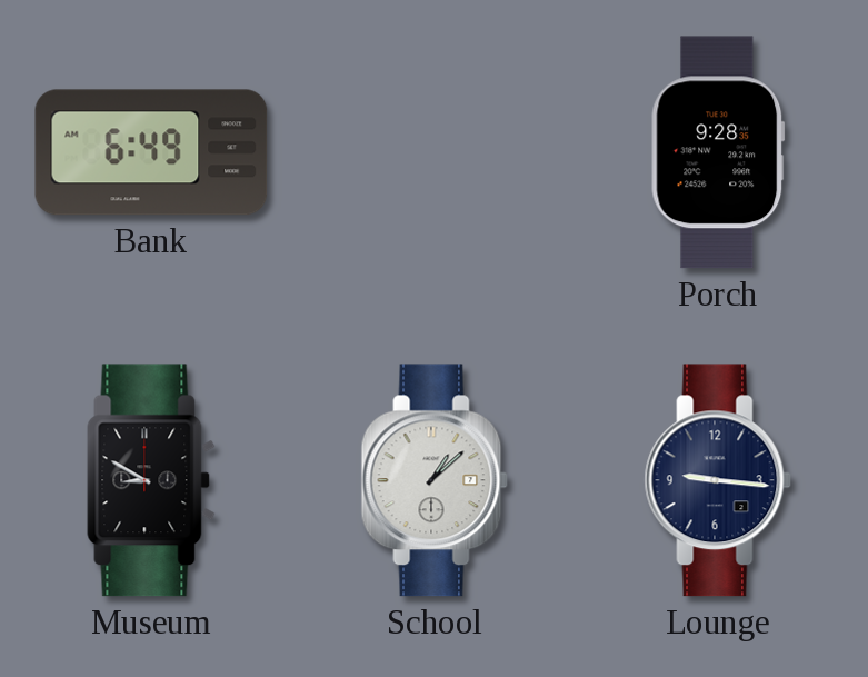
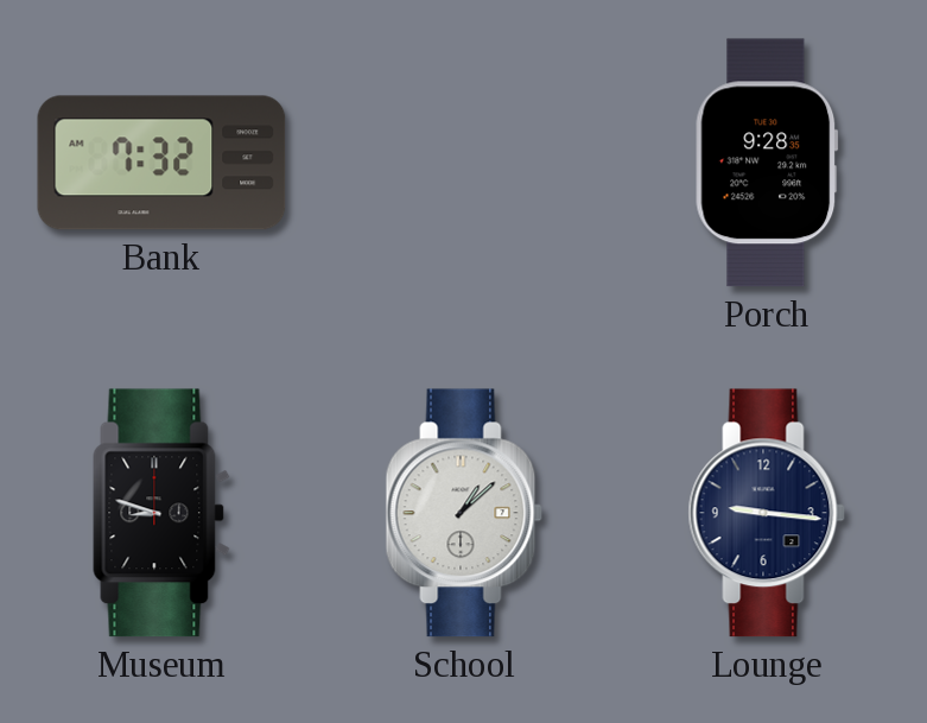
Bank: 6:49 -> 7:32 (161, 163)
Museum: 8:50 -> 8:48 (161, 513)
